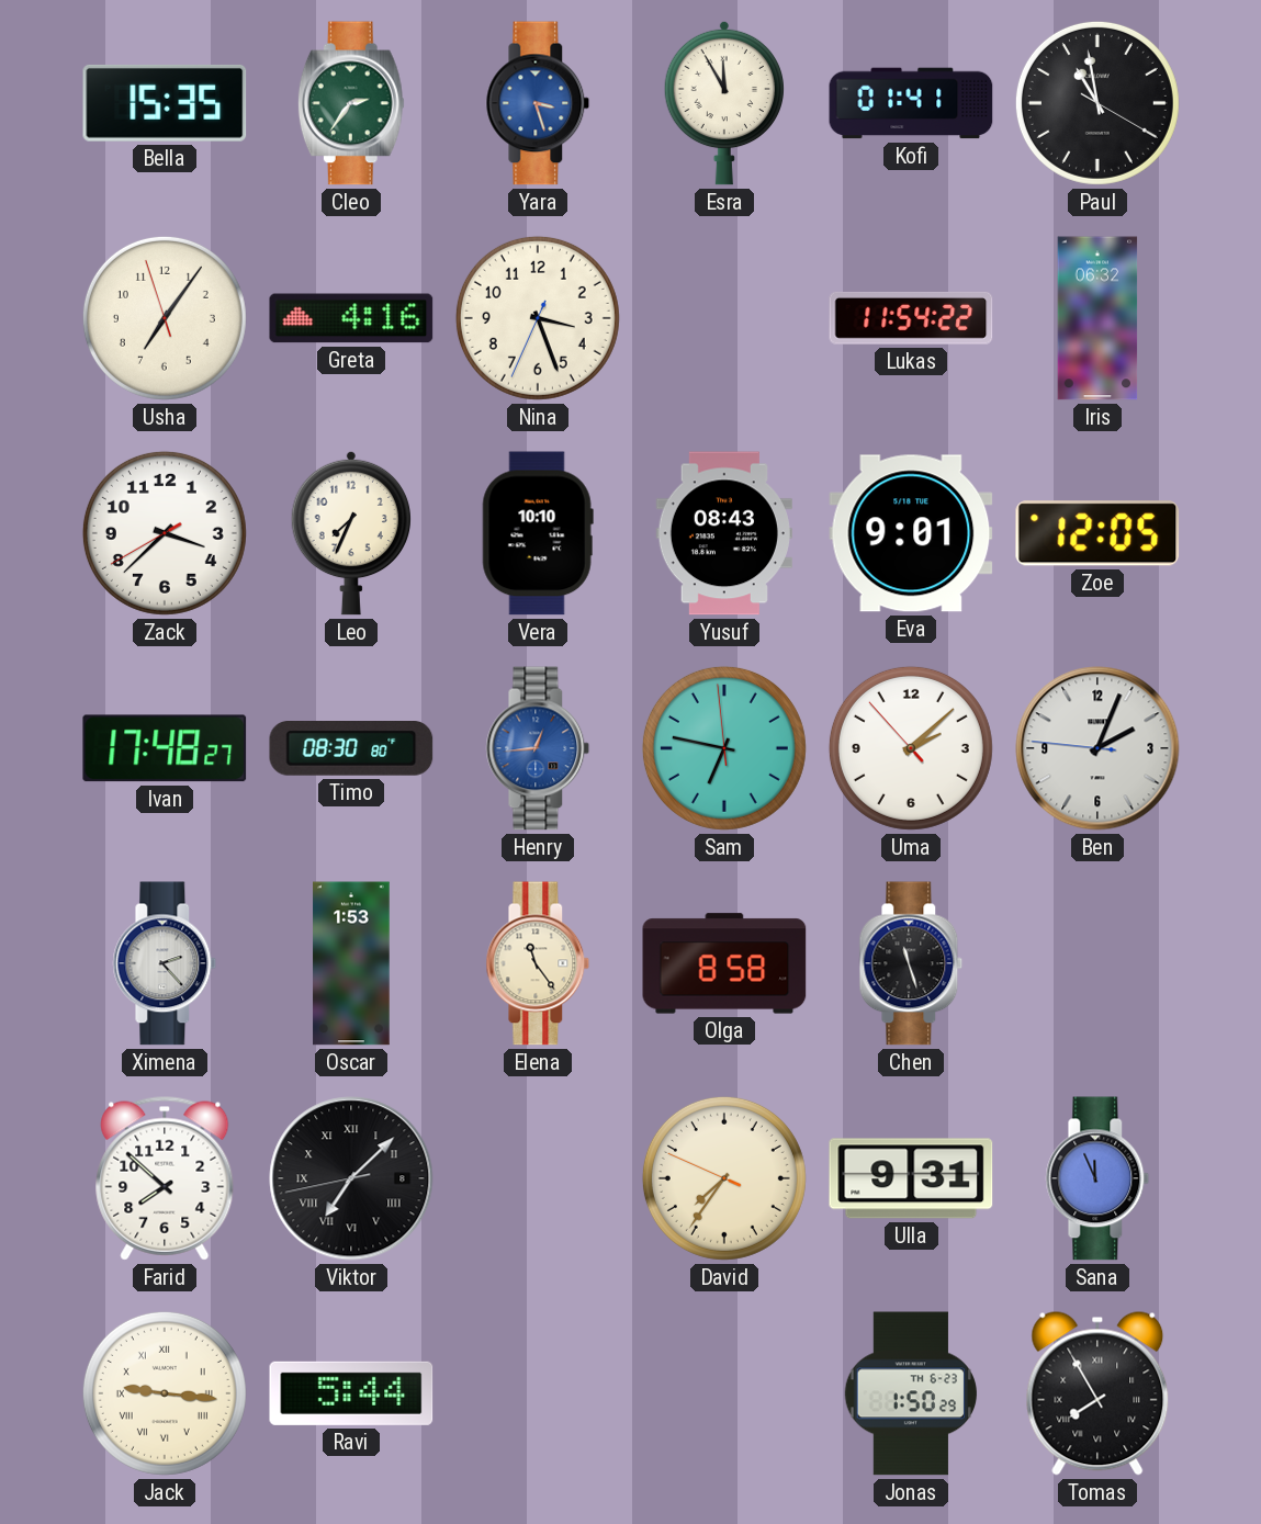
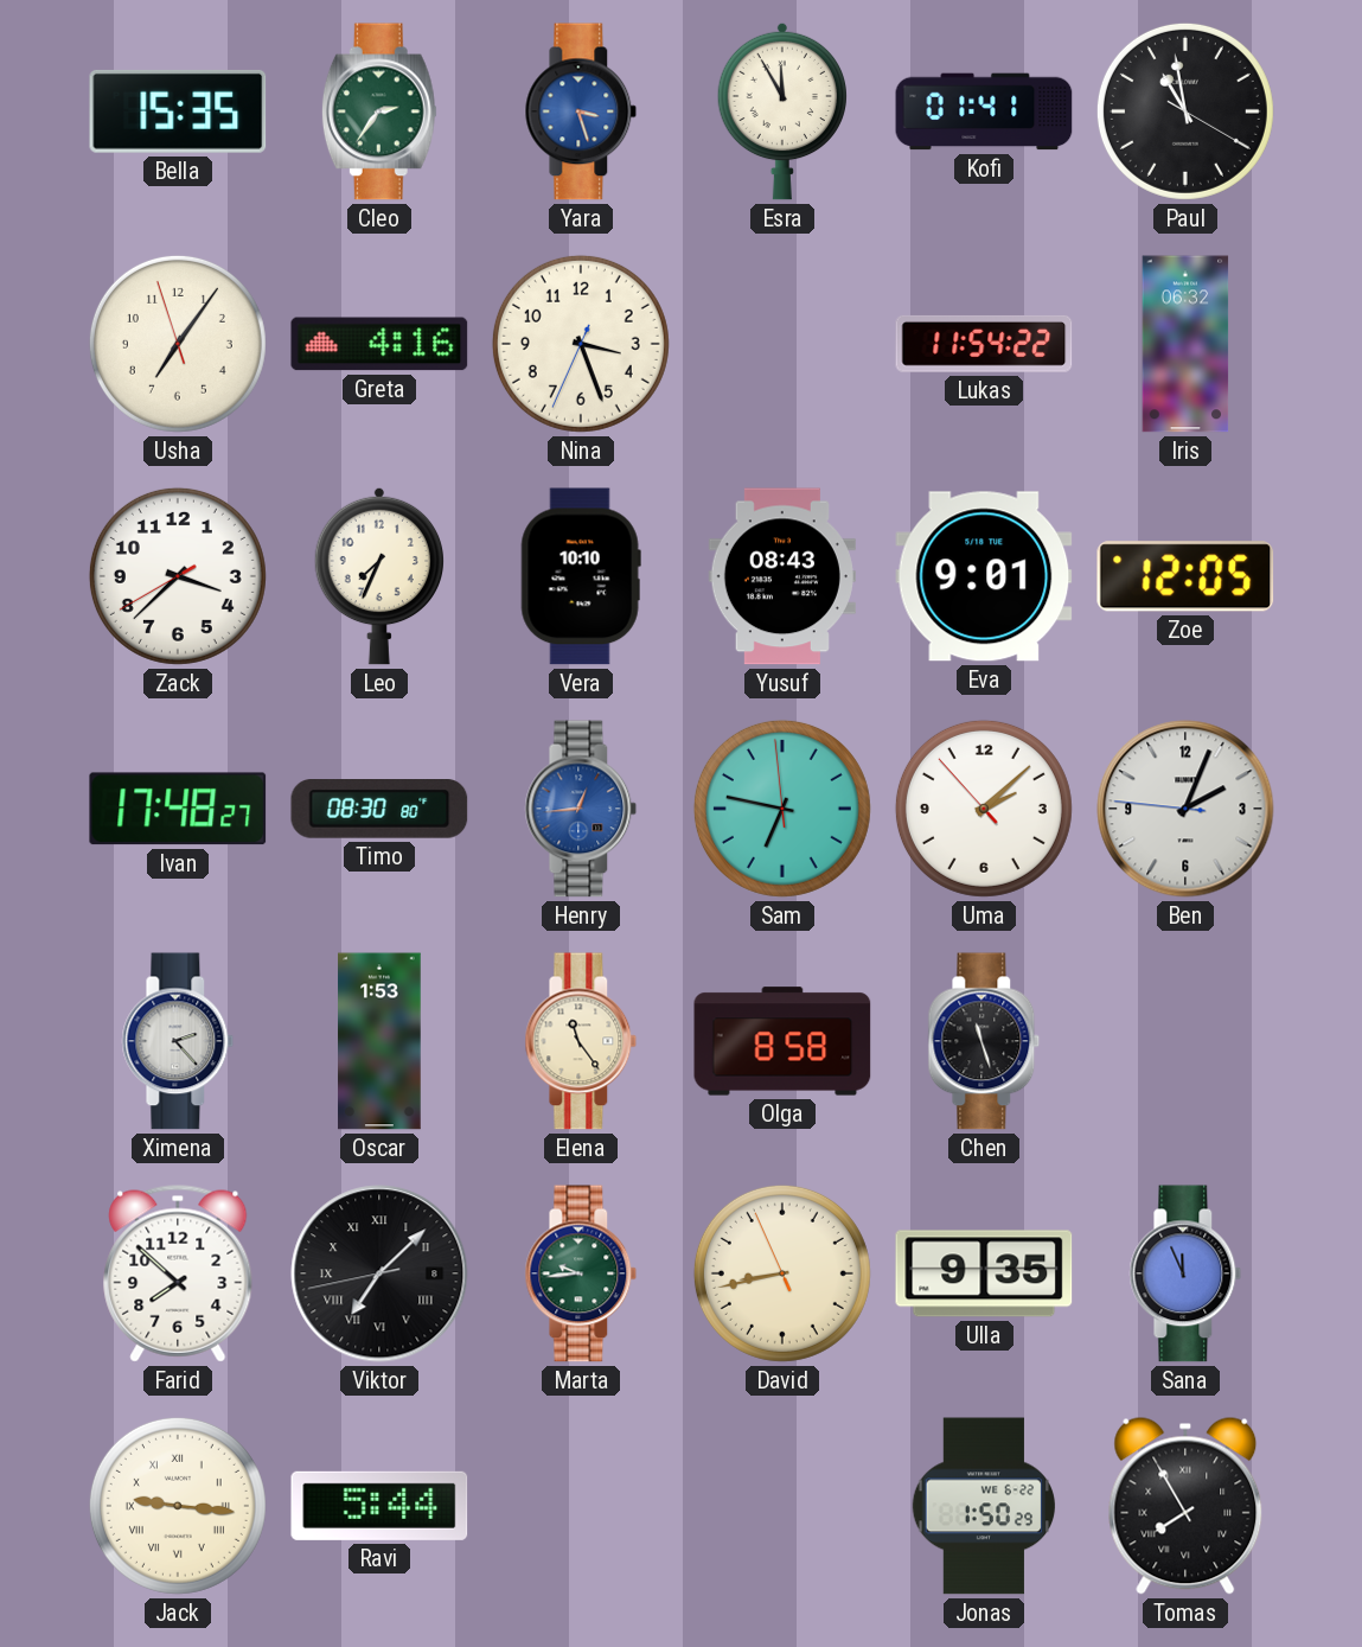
Marta: none -> 9:44 (581, 1273)
David: 7:35 -> 8:42 (782, 1273)
Ulla: 9:31 -> 9:35 (984, 1273)
Jonas date: TH 6-23 -> WE 6-22 (983, 1506)
